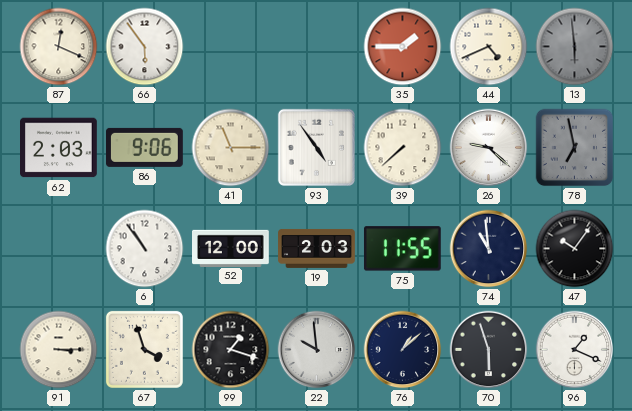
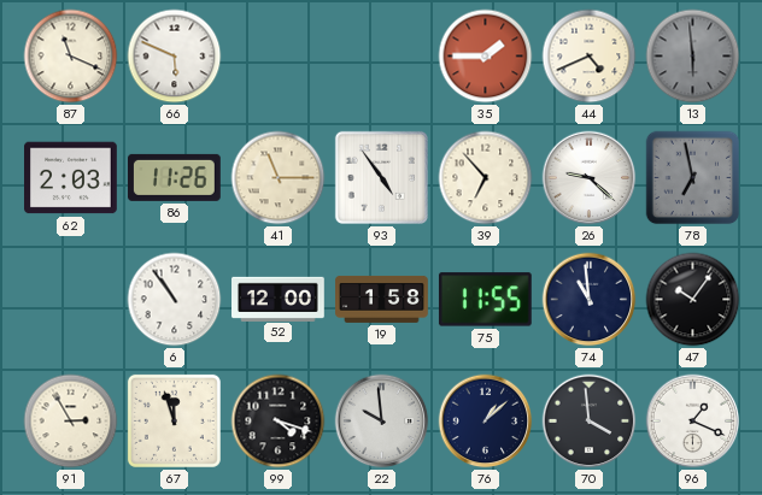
87: 12:19 -> 11:19 (71, 57)
66: 5:54 -> 5:49 (175, 57)
86: 9:06 -> 11:26 (175, 177)
39: 7:38 -> 6:53 (486, 178)
19: 2:03 -> 1:58 (382, 300)
91: 3:15 -> 2:55 (71, 422)
67: 3:57 -> 11:57 (174, 420)
99: 1:18 -> 4:18 (279, 422)
70: 5:57 -> 3:59 (590, 422)
